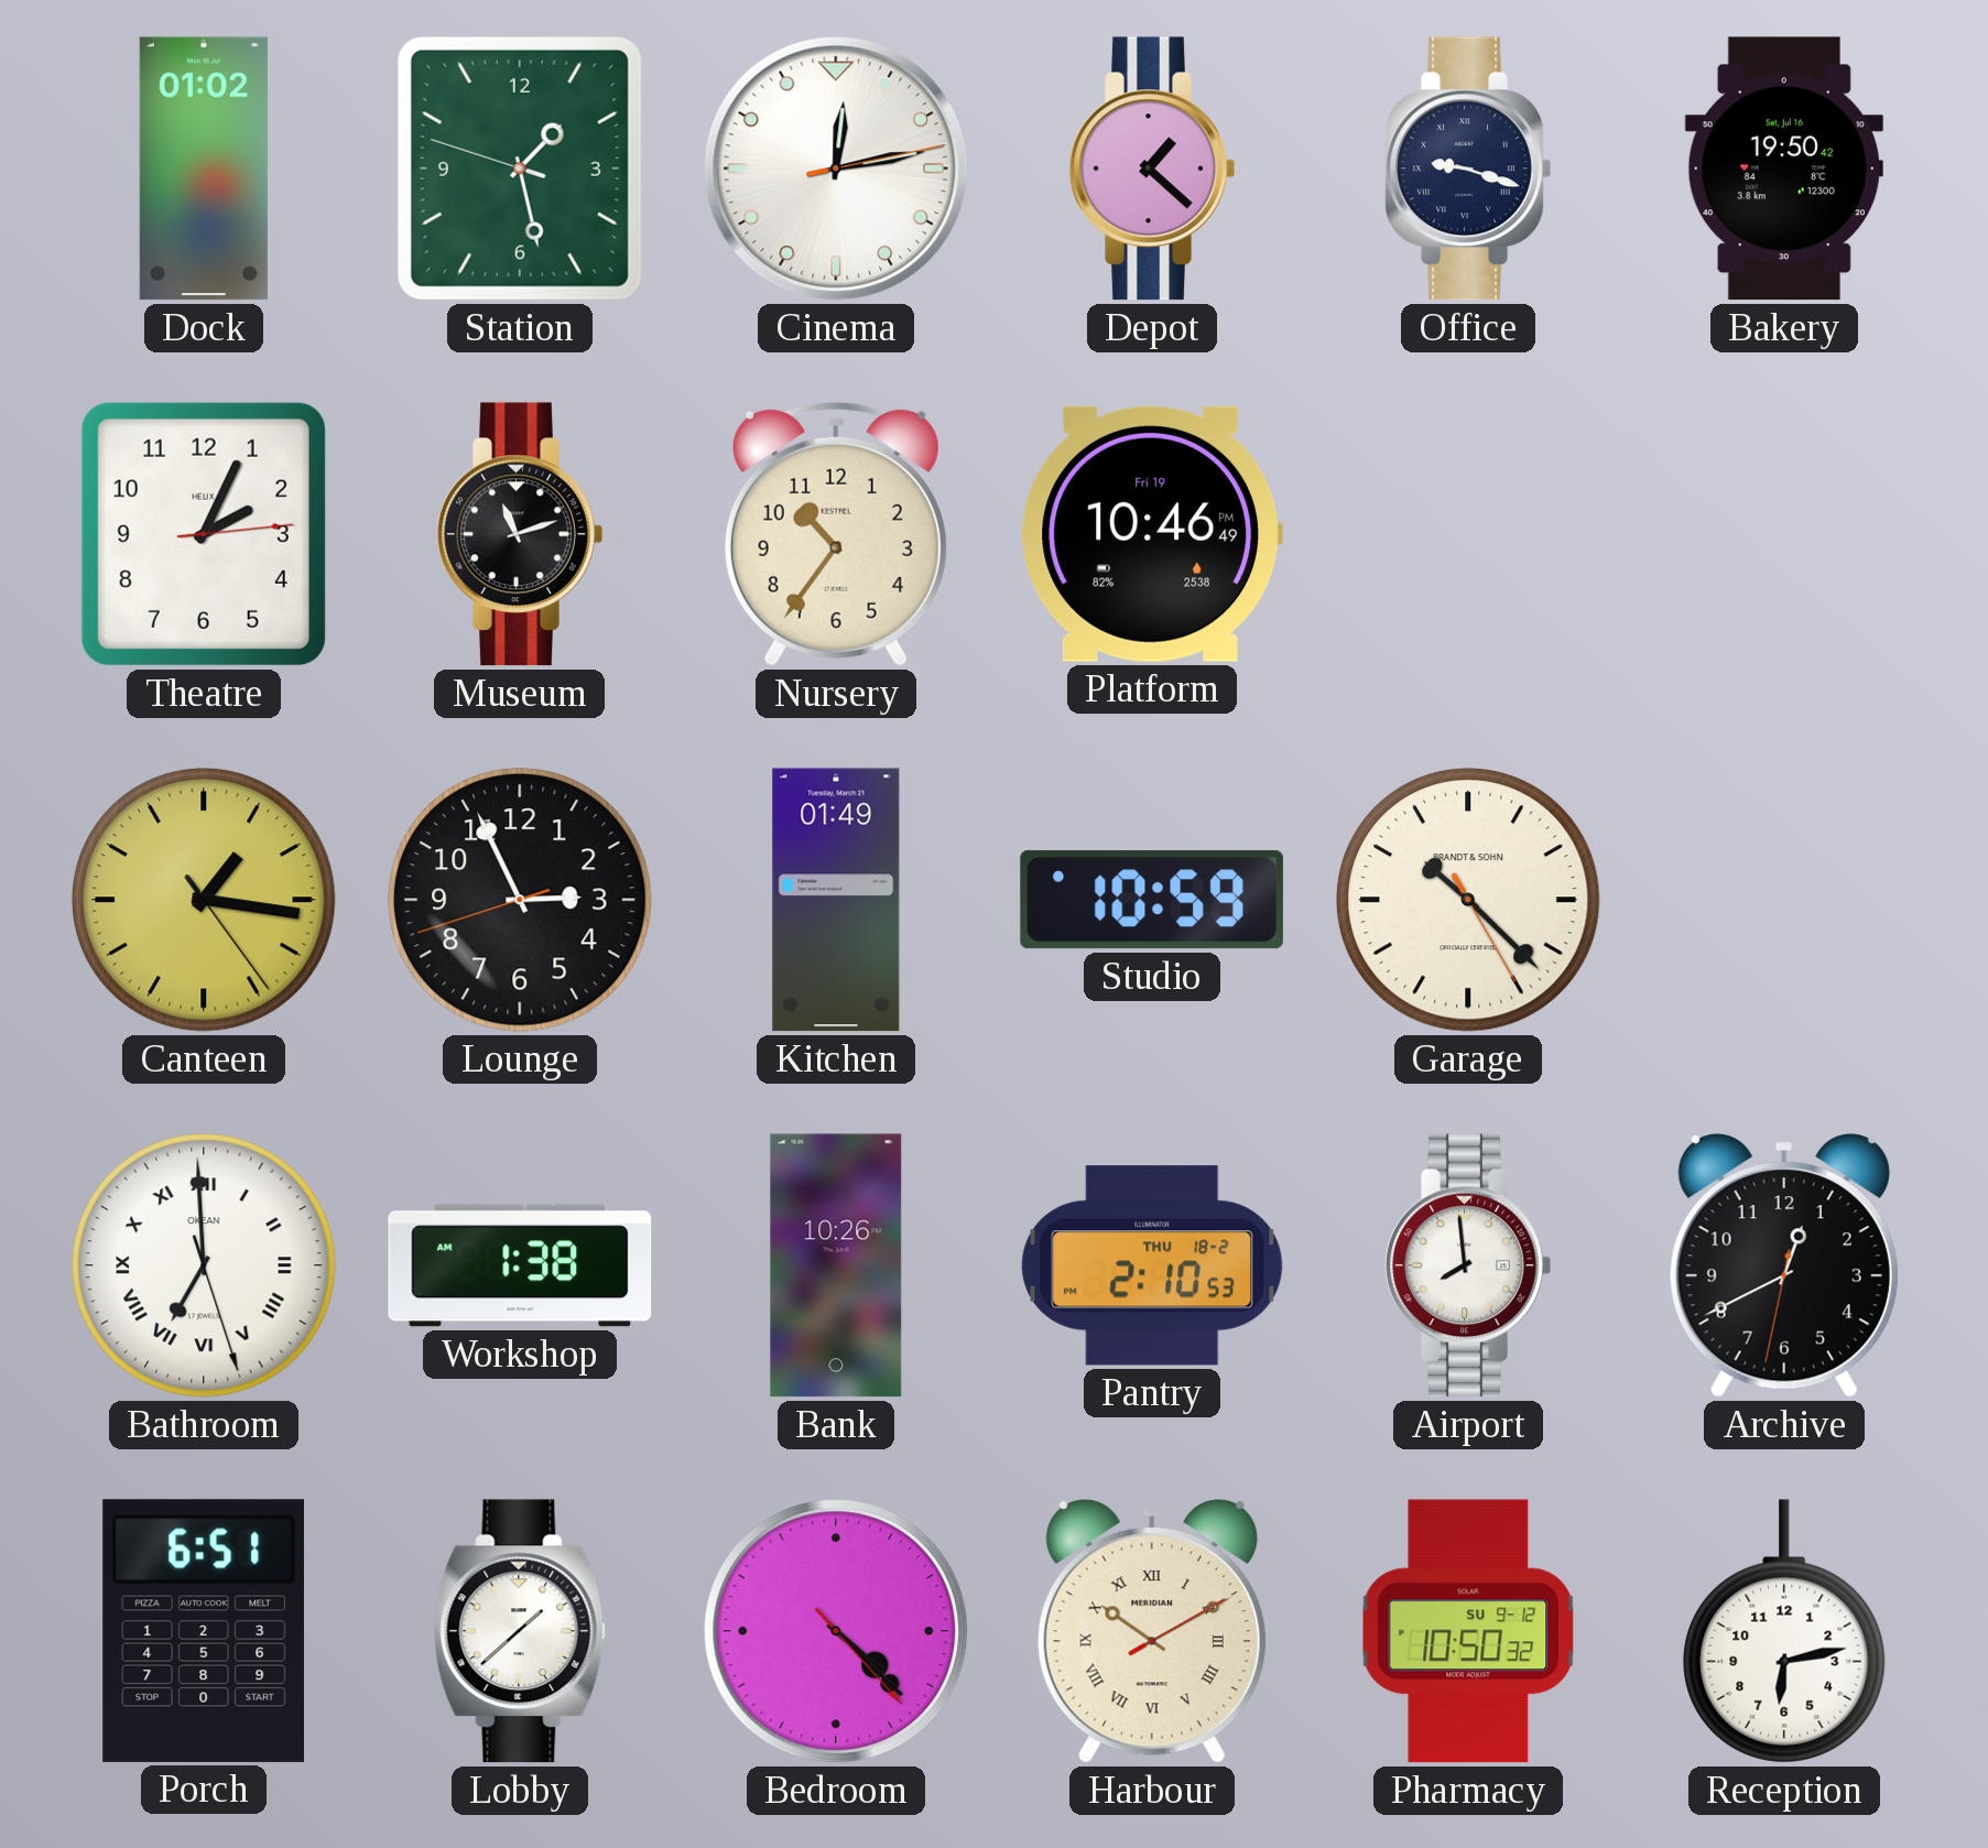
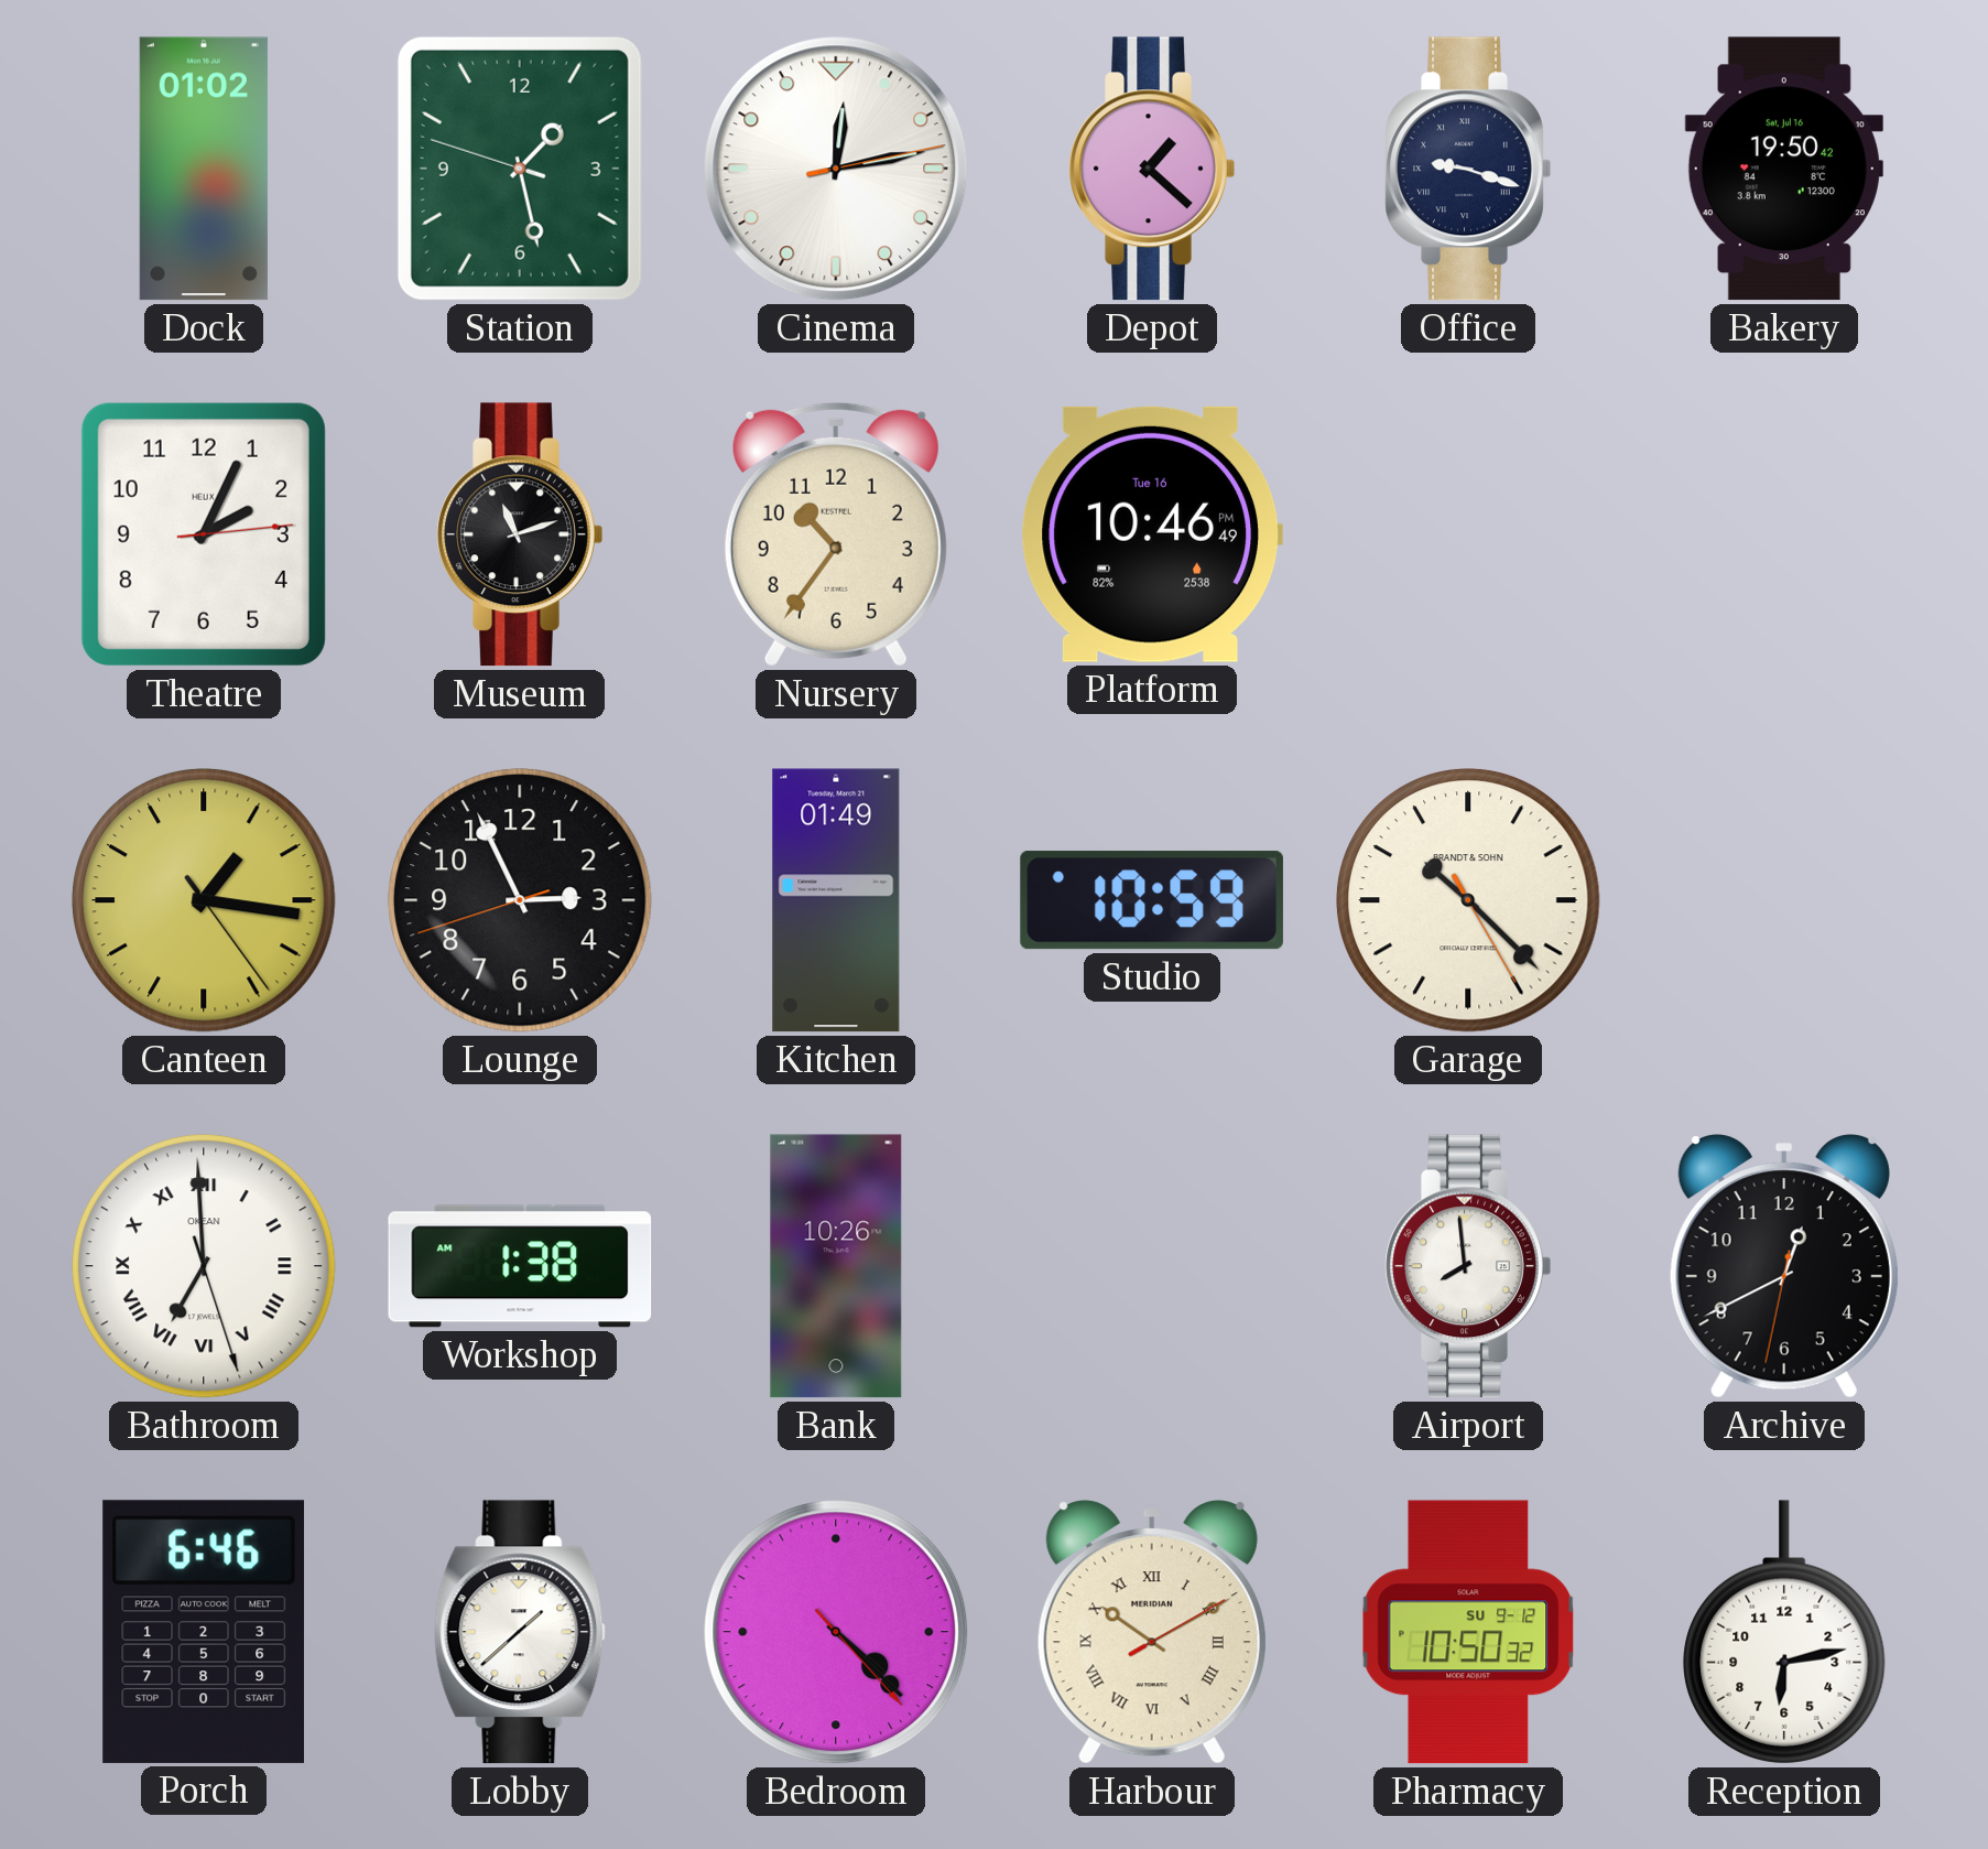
Platform date: Fri 19 -> Tue 16 (1151, 534)
Pantry: 2:10 -> none (1152, 1265)
Porch: 6:51 -> 6:46 (204, 1632)
